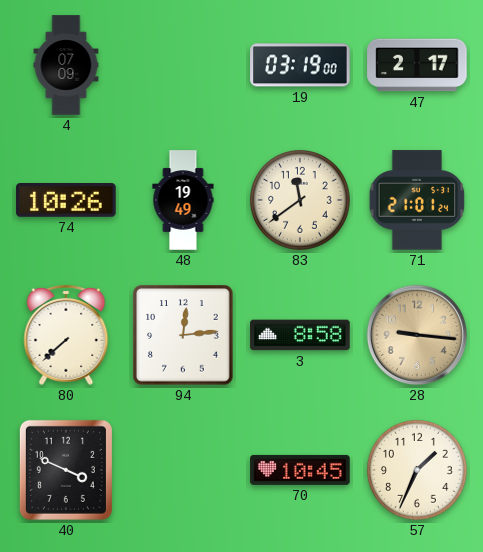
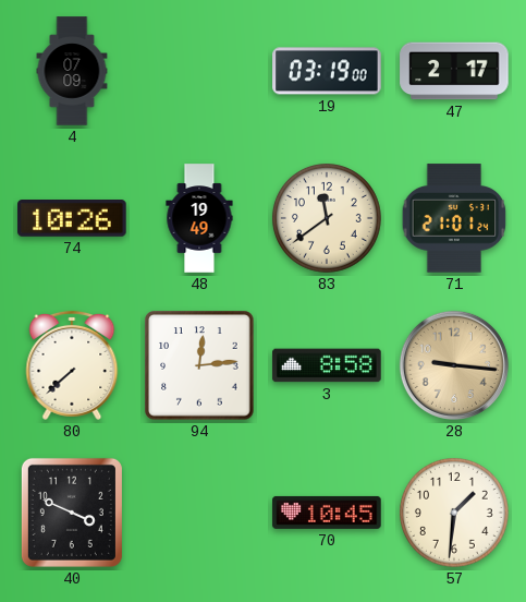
57: 1:34 -> 1:31 (454, 513)
